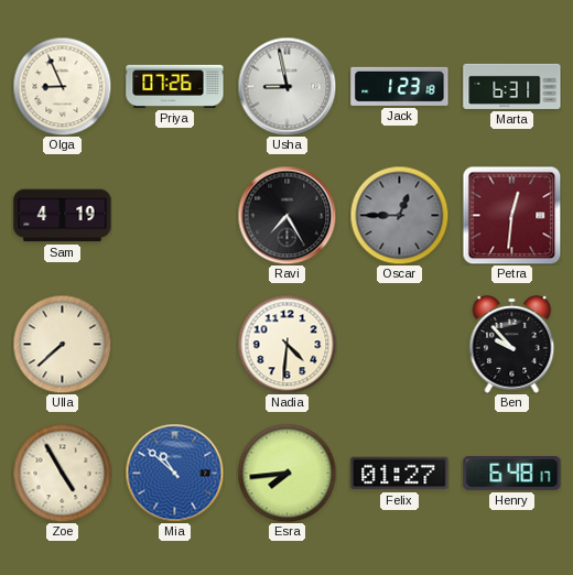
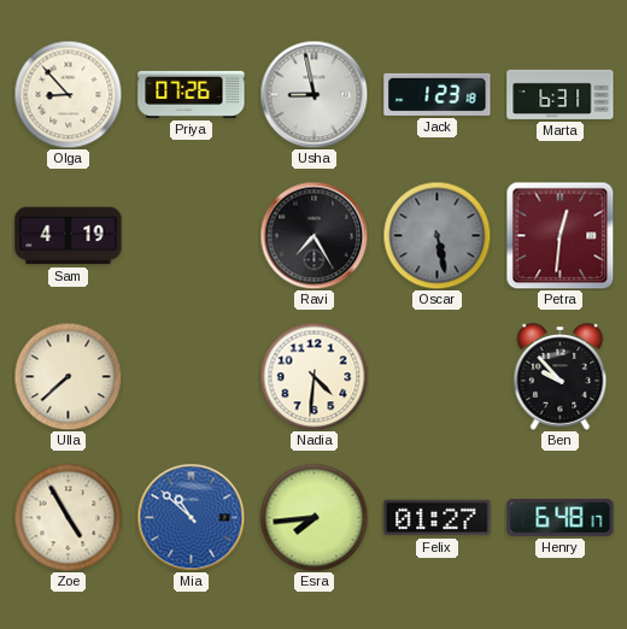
Olga: 8:56 -> 8:53 (68, 94)
Oscar: 12:45 -> 5:28 (436, 235)
